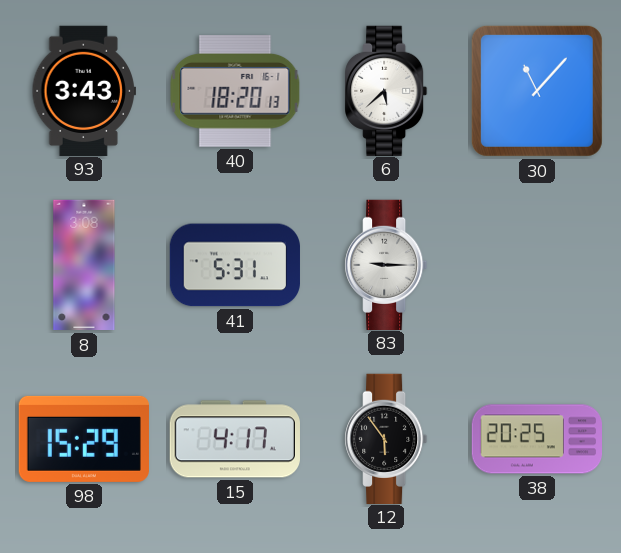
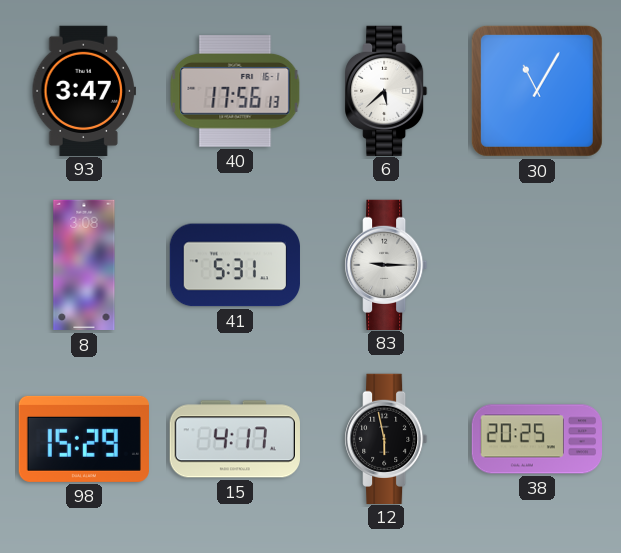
93: 3:43 -> 3:47 (83, 90)
40: 18:20 -> 17:56 (235, 91)
30: 11:07 -> 11:05 (537, 91)
12: 5:54 -> 5:58 (386, 438)
